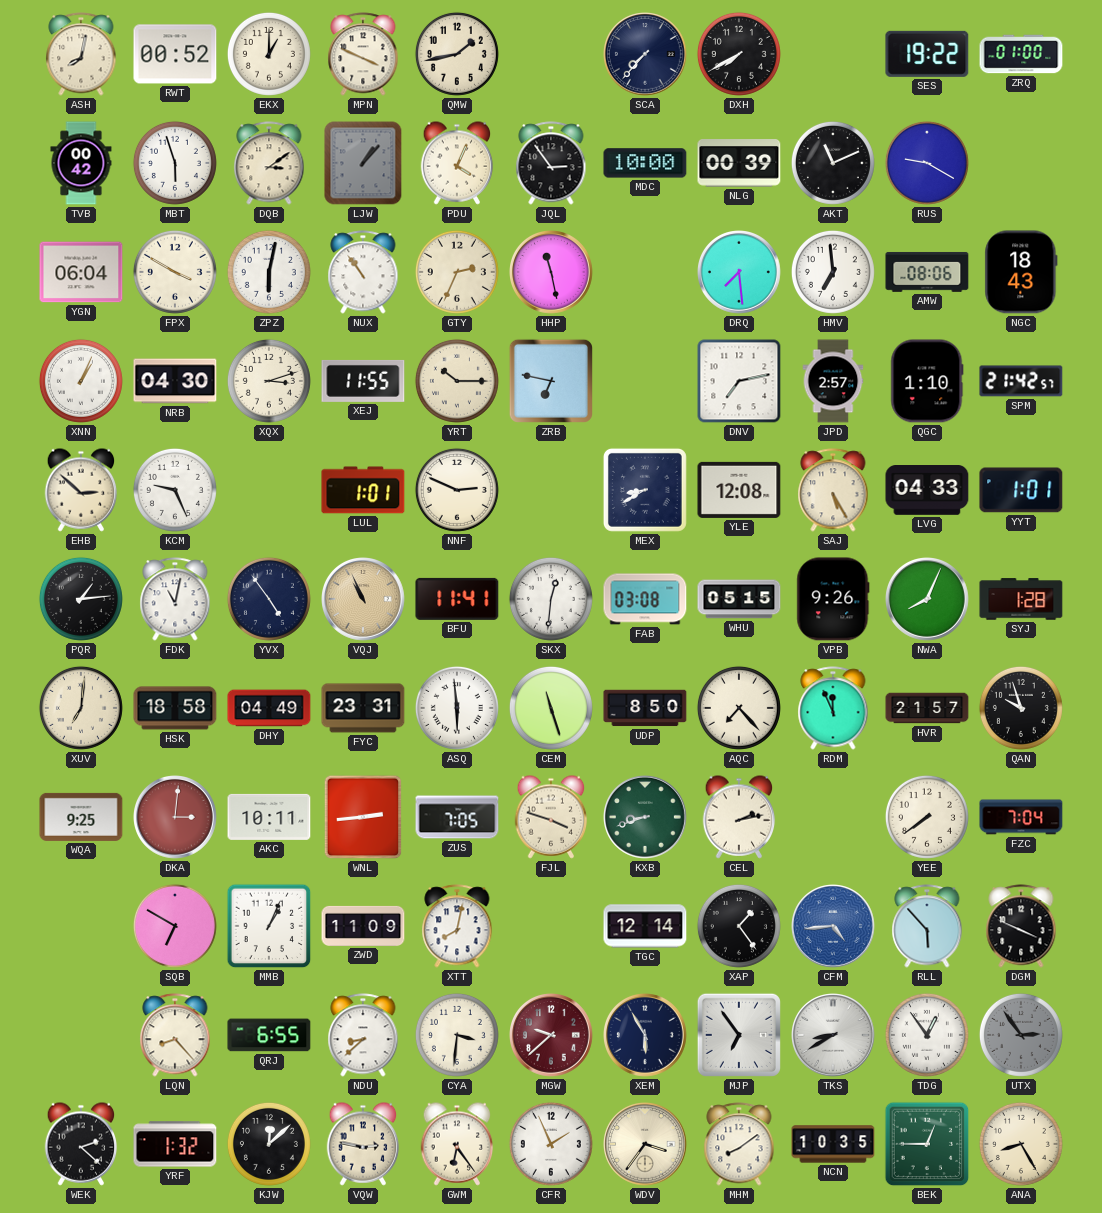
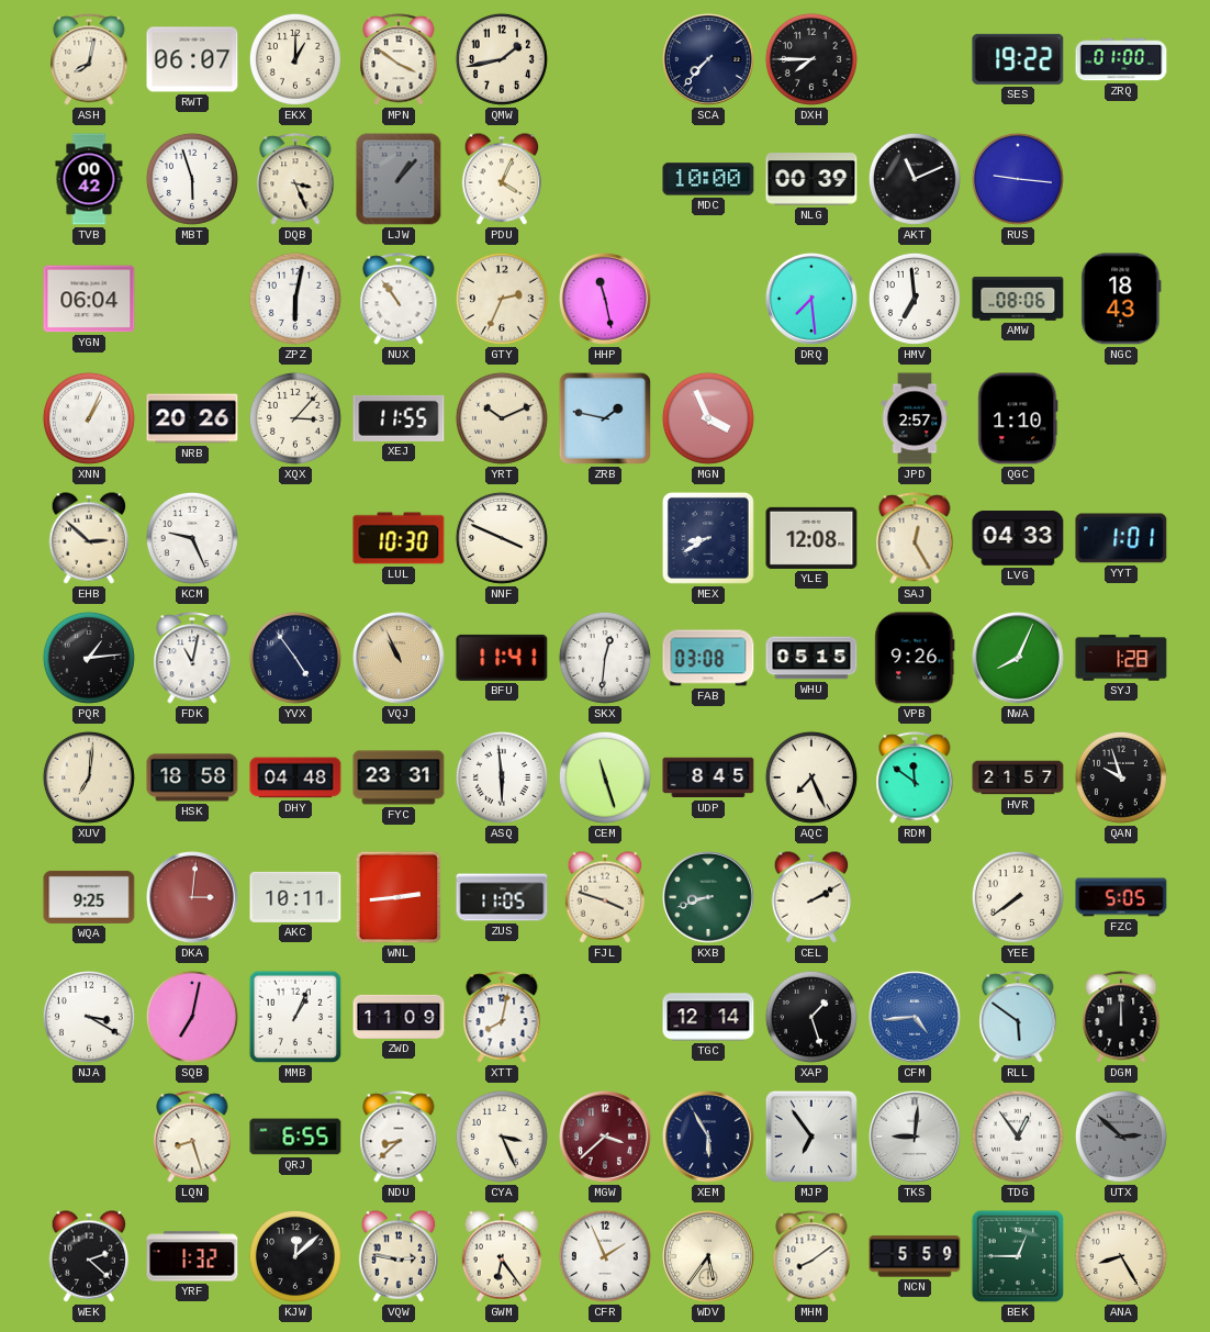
RWT: 00:52 -> 06:07 (192, 59)
MPN: 3:49 -> 3:51 (399, 59)
DXH: 7:40 -> 7:45 (811, 59)
DQB: 3:09 -> 3:26 (295, 179)
JQL: 2:54 -> none (551, 163)
RUS: 9:20 -> 9:16 (1018, 179)
FPX: 3:50 -> none (175, 272)
NRB: 04:30 -> 20:26 (192, 418)
XQX: 3:12 -> 3:07 (295, 418)
YRT: 10:15 -> 10:11 (502, 418)
ZRB: 6:47 -> 1:47 (605, 418)
MGN: none -> 3:56 (708, 418)
DNV: 7:13 -> none (739, 381)
SPM: 21:42 -> none (1021, 381)
LUL: 1:01 -> 10:30 (399, 538)
NNF: 2:49 -> 3:49 (502, 538)
SAJ: 5:25 -> 12:25 (915, 538)
DHY: 04:49 -> 04:48 (295, 777)
UDP: 8:50 -> 8:45 (708, 777)
AQC: 7:23 -> 7:26 (811, 777)
RDM: 11:56 -> 11:51 (915, 777)
ZUS: 7:05 -> 11:05 (502, 897)
CEL: 2:13 -> 2:10 (811, 897)
FZC: 7:04 -> 5:05 (1121, 897)
NJA: none -> 3:20 (89, 1017)
SQB: 6:50 -> 7:02 (192, 1017)
XAP: 1:24 -> 1:27 (811, 1017)
RLL: 5:53 -> 5:51 (1018, 1017)
DGM: 3:49 -> 12:00 (1121, 1017)
LQN: 8:23 -> 8:27 (192, 1137)
CYA: 3:31 -> 3:26 (502, 1137)
MGW: 9:38 -> 3:38 (606, 1138)
TKS: 8:40 -> 9:01 (916, 1138)
UTX: 2:54 -> 2:52 (1121, 1137)
WDV: 3:36 -> 5:36 (709, 1257)
NCN: 10:35 -> 5:59 (915, 1256)
